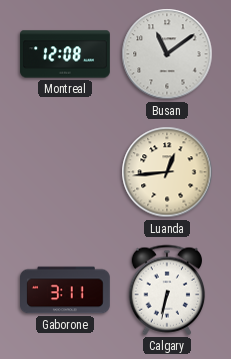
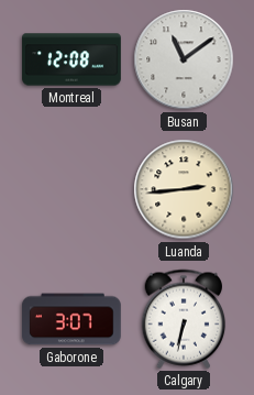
Luanda: 12:44 -> 2:44 (184, 189)
Gaborone: 3:11 -> 3:07 (73, 319)
